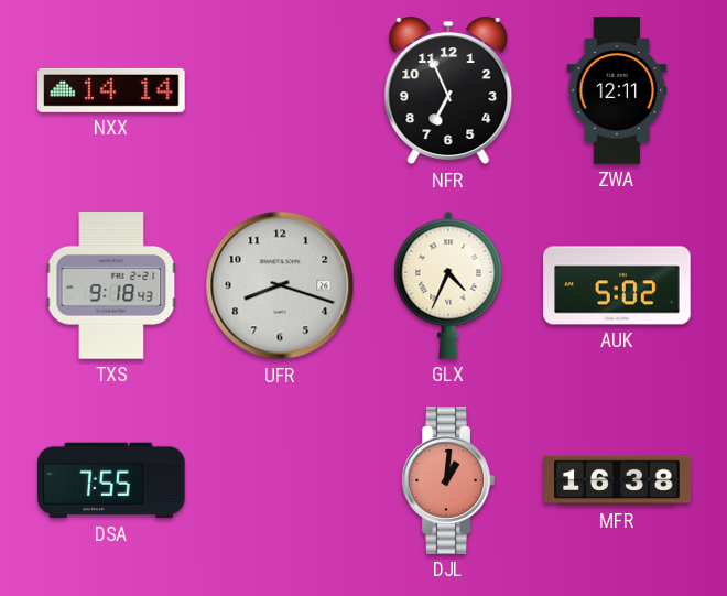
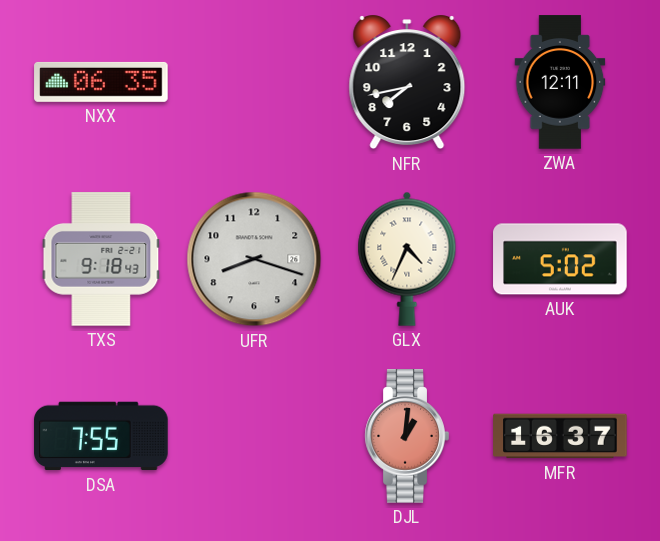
NXX: 14:14 -> 06:35 (101, 82)
NFR: 6:56 -> 7:43 (407, 82)
MFR: 16:38 -> 16:37 (560, 436)
